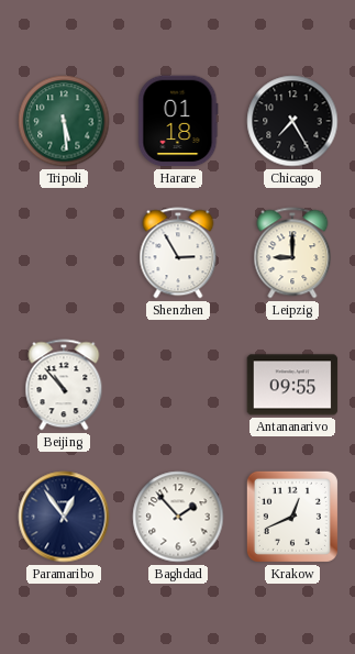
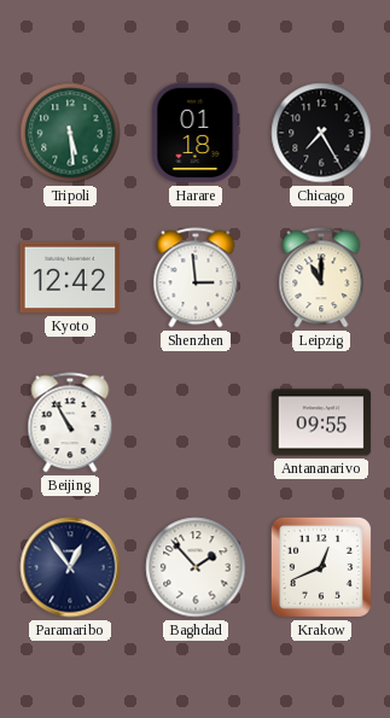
Kyoto: none -> 12:42 (70, 278)
Shenzhen: 2:55 -> 2:59 (196, 278)
Leipzig: 9:00 -> 11:00 (321, 278)
Beijing: 10:53 -> 10:55 (70, 422)
